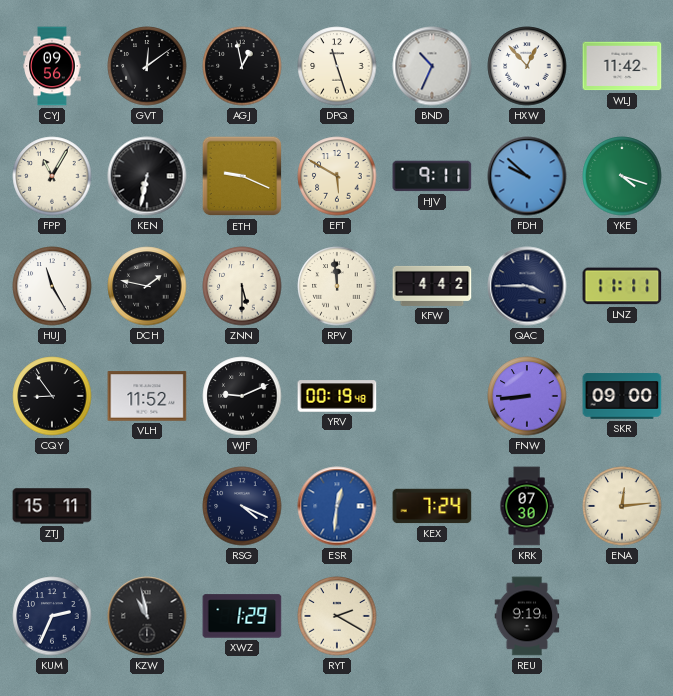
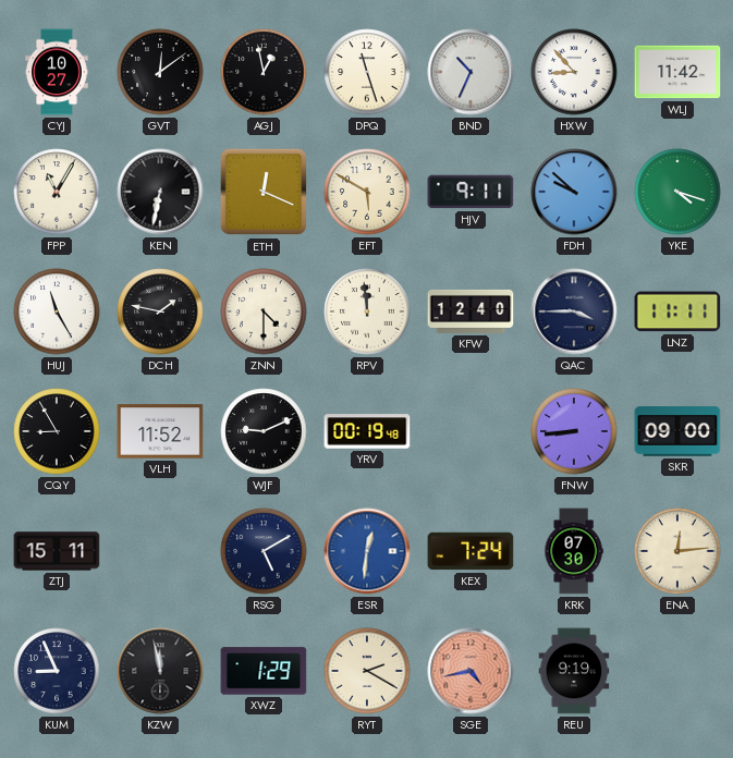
CYJ: 09:56 -> 10:27 (57, 72)
HXW: 12:53 -> 8:53 (574, 72)
ETH: 9:19 -> 12:19 (264, 192)
ZNN: 5:30 -> 4:30 (264, 311)
KFW: 4:42 -> 12:40 (471, 311)
CQY: 8:54 -> 8:55 (57, 431)
RSG: 4:19 -> 5:10 (264, 551)
KUM: 2:34 -> 8:56 (57, 671)
KZW: 10:58 -> 11:58 (160, 671)
SGE: none -> 4:43 (471, 671)
